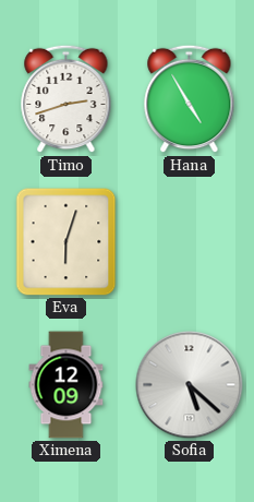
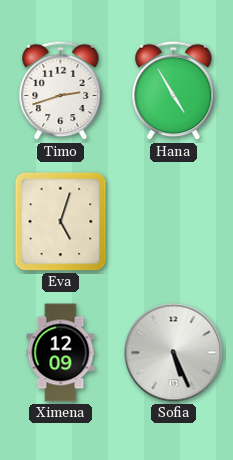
Eva: 6:03 -> 5:03 (61, 222)
Sofia: 5:22 -> 5:26 (174, 353)
